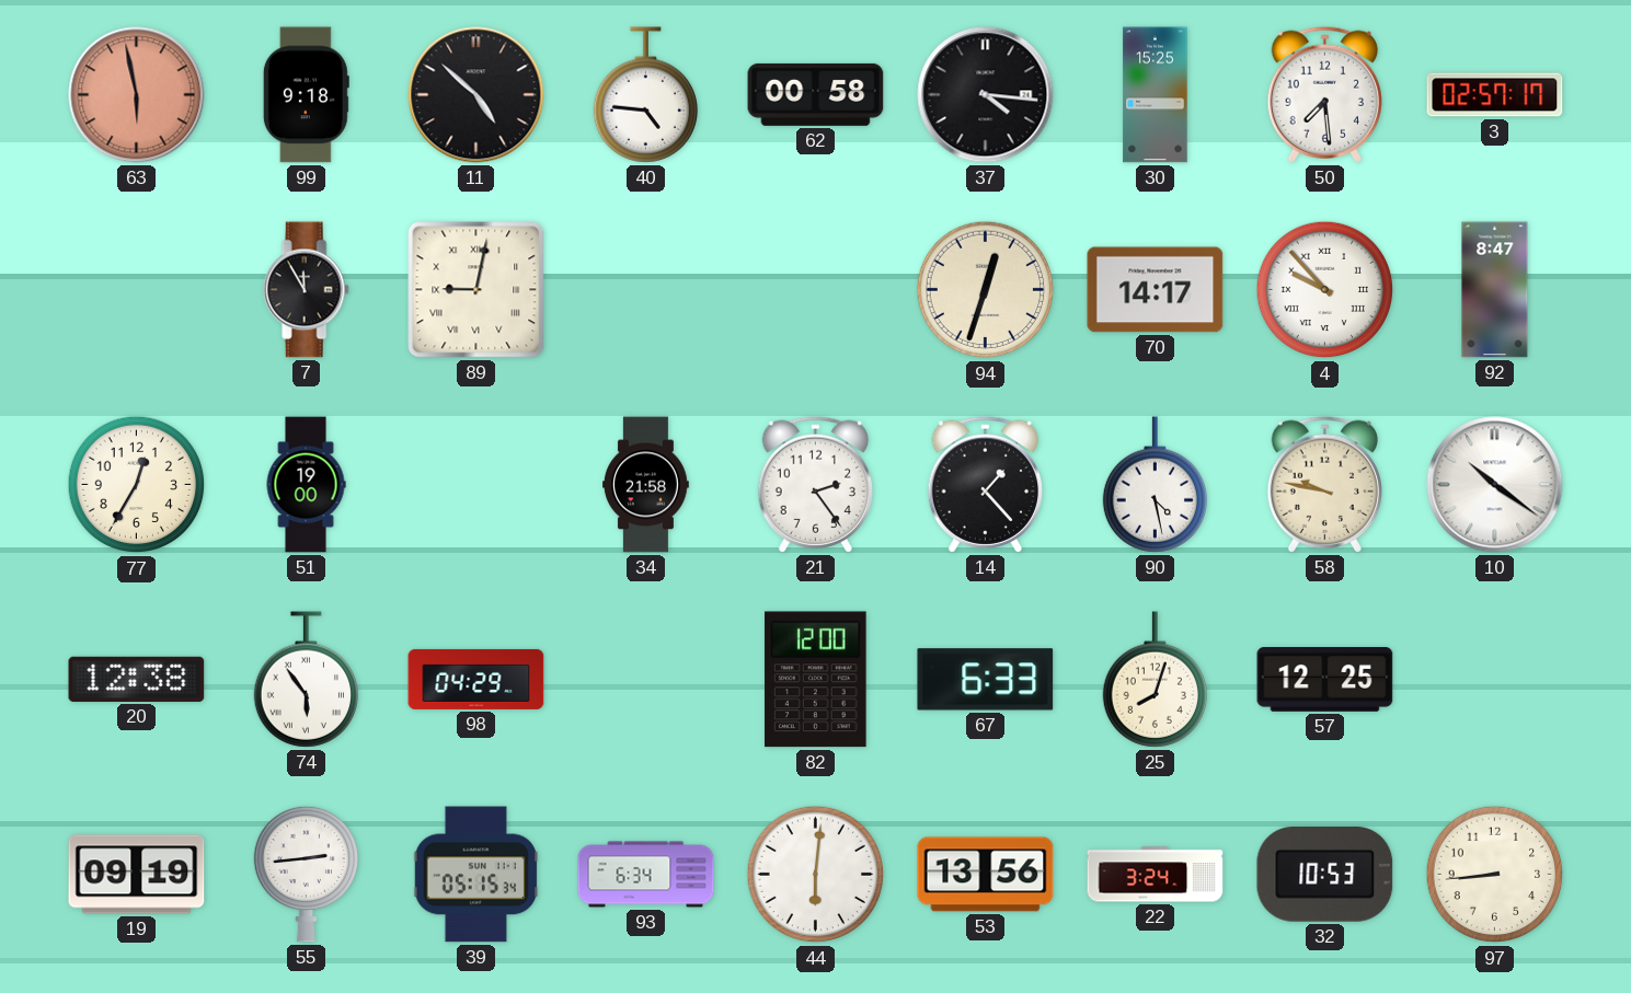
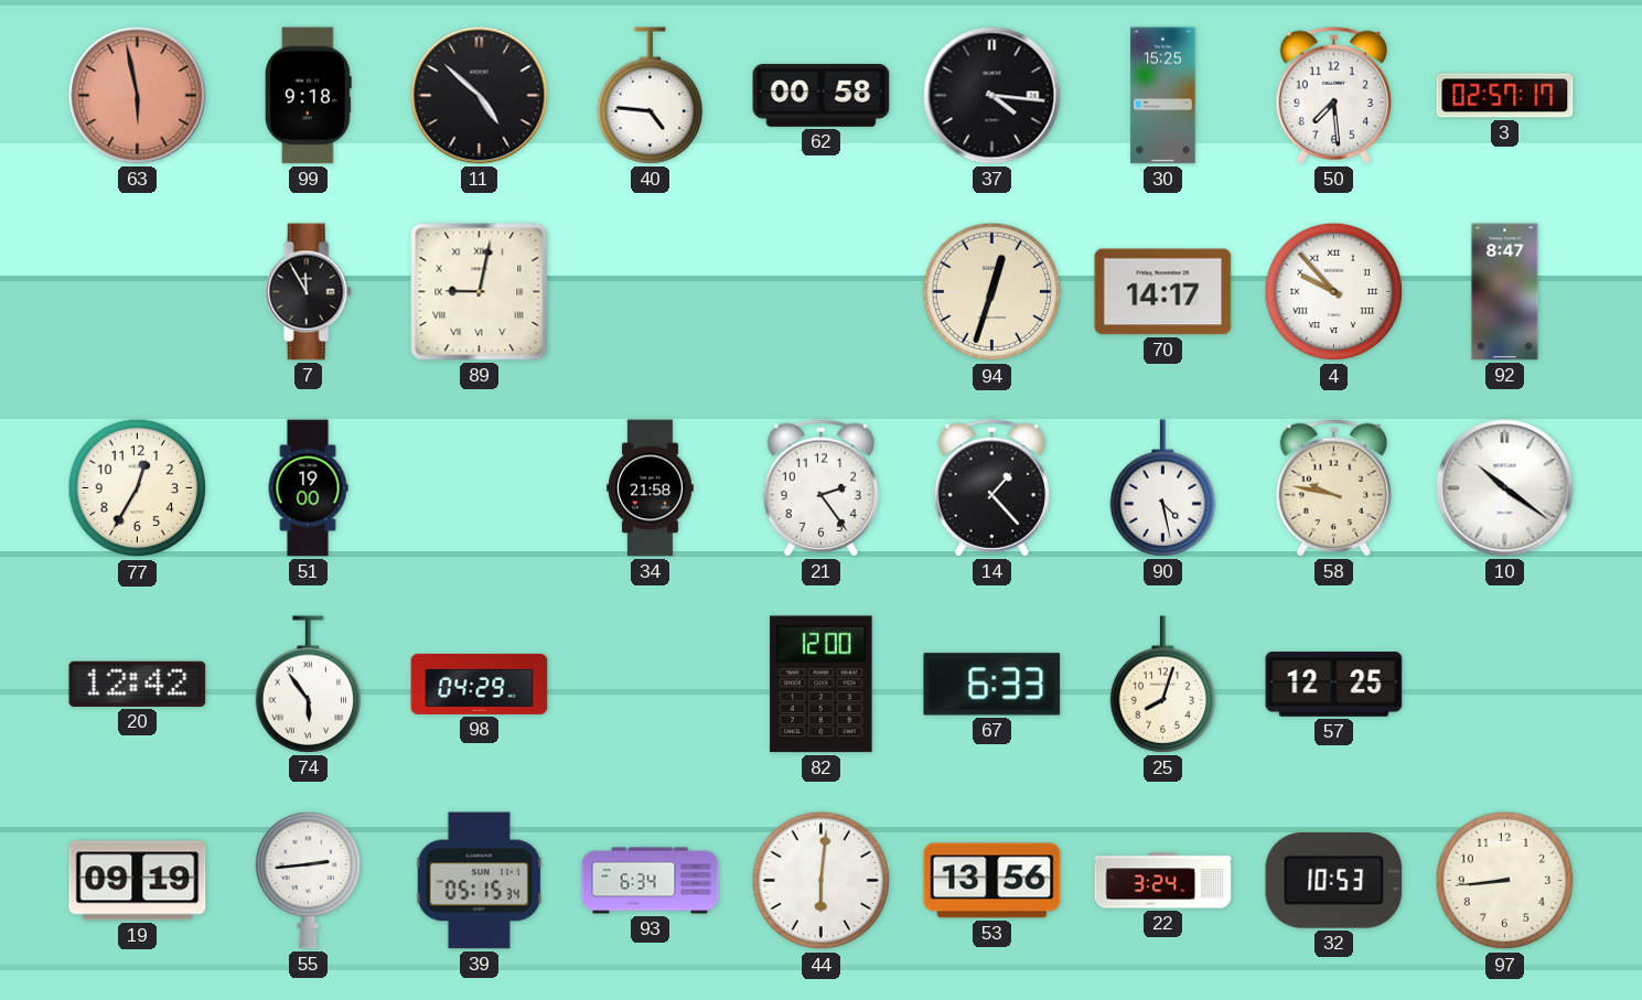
20: 12:38 -> 12:42 (138, 684)
